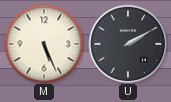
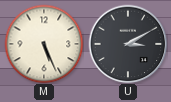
U: 2:10 -> 3:10 (128, 44)
